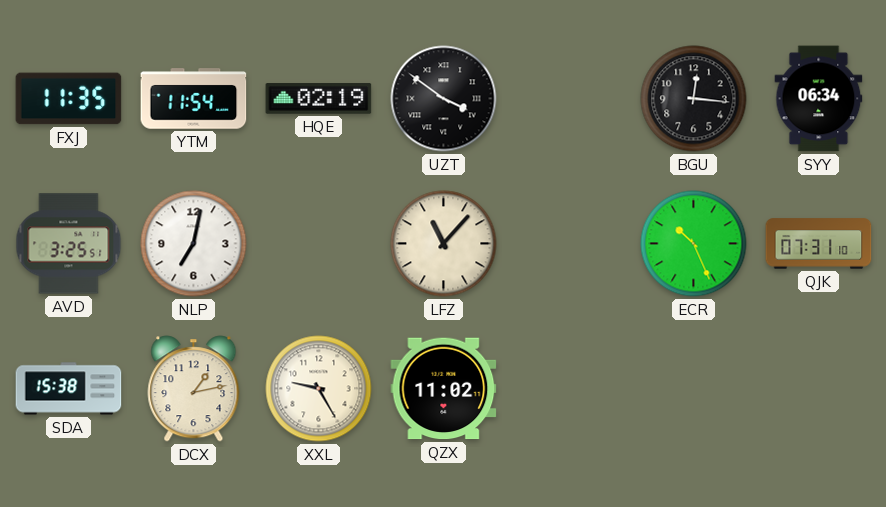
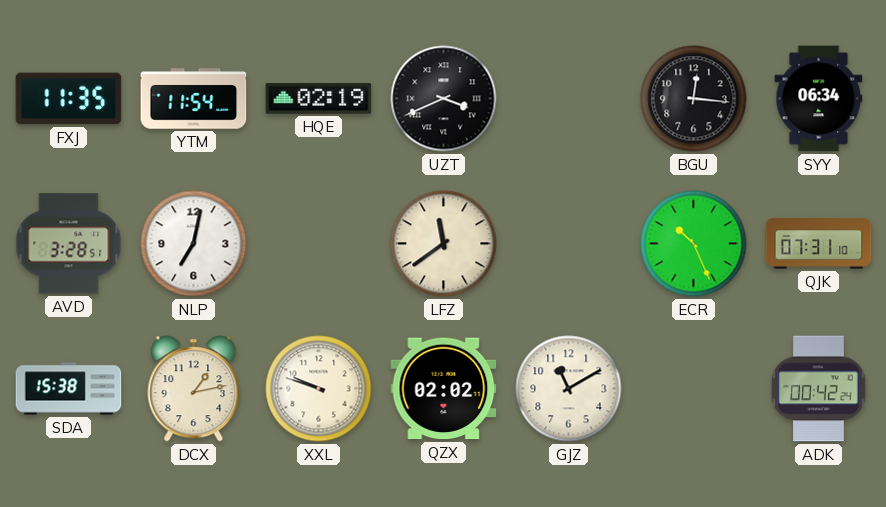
UZT: 3:51 -> 3:41 (444, 99)
AVD: 3:25 -> 3:28 (69, 244)
LFZ: 11:07 -> 11:39 (444, 244)
XXL: 9:25 -> 9:48 (319, 389)
QZX: 11:02 -> 02:02 (444, 389)
GJZ: none -> 11:10 (569, 389)
ADK: none -> 00:42 (819, 389)
